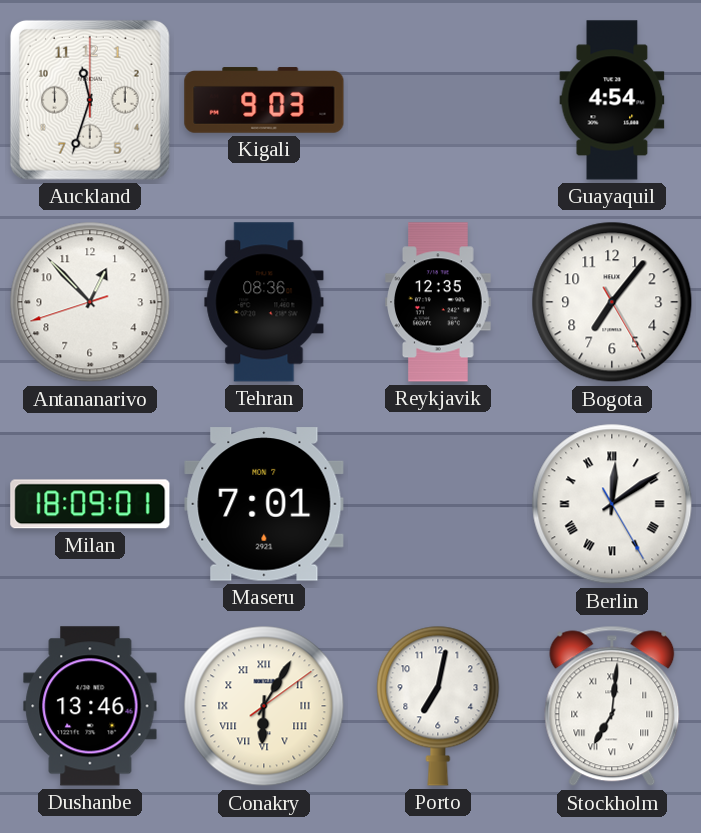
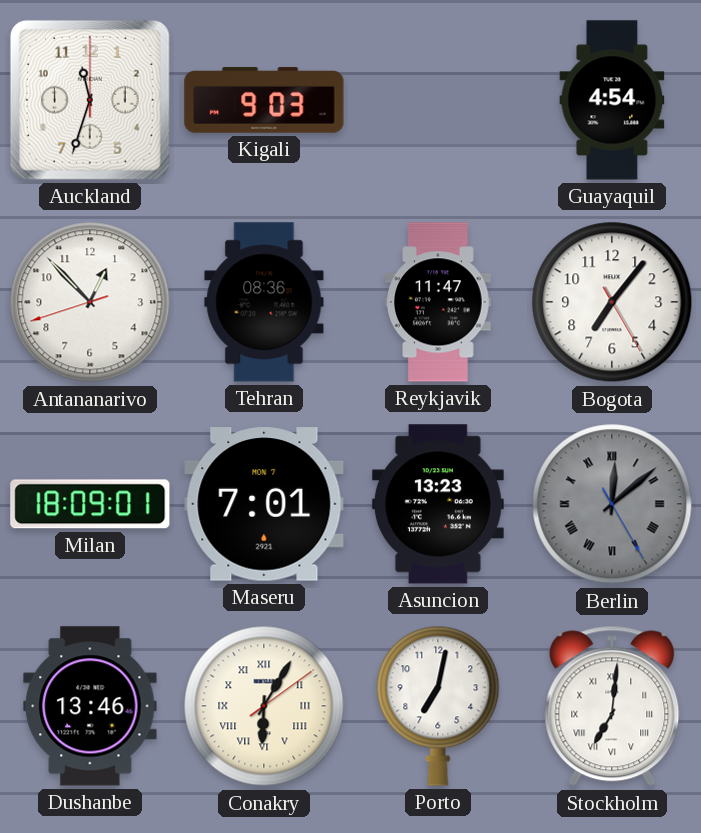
Reykjavik: 12:35 -> 11:47 (438, 302)
Asuncion: none -> 13:23 (438, 504)
Berlin: 12:09 -> 12:08 (612, 504)
Berlin dial: white -> grey (612, 504)
